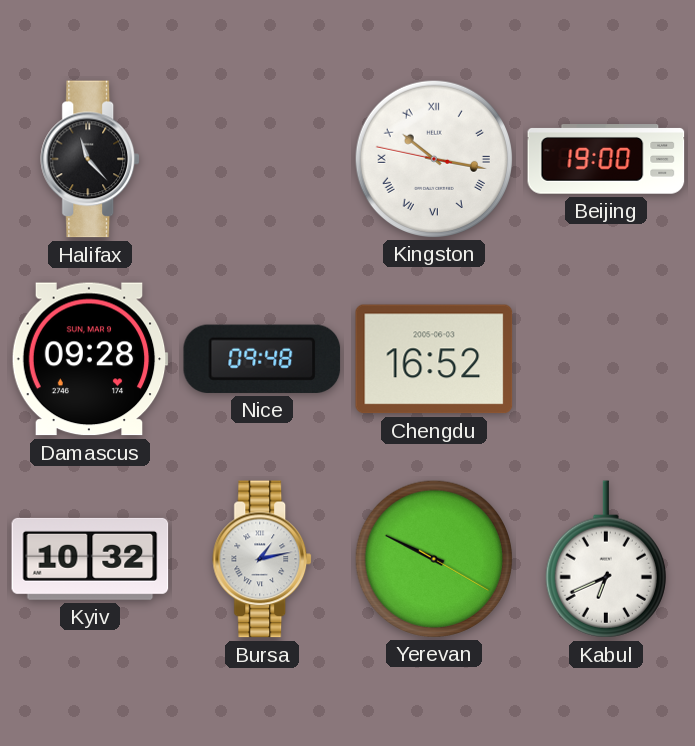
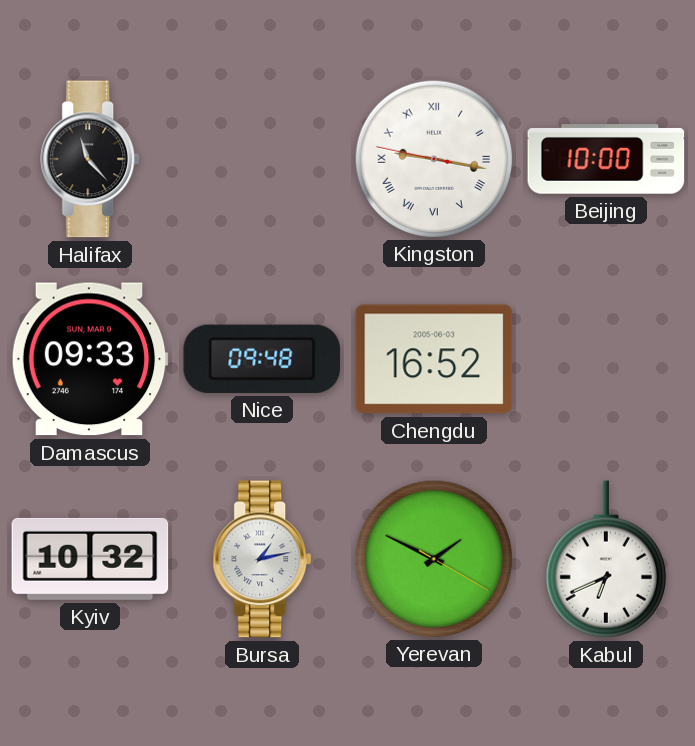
Kingston: 10:16 -> 9:16 (433, 158)
Beijing: 19:00 -> 10:00 (606, 159)
Damascus: 09:28 -> 09:33 (90, 359)
Yerevan: 9:49 -> 1:49 (433, 558)
